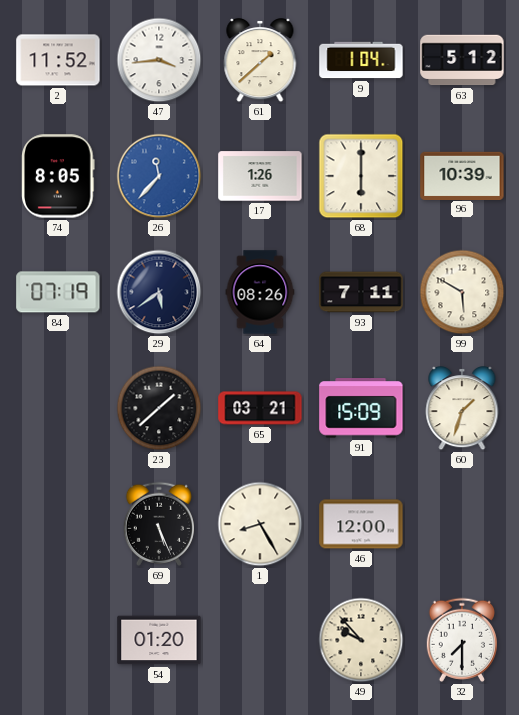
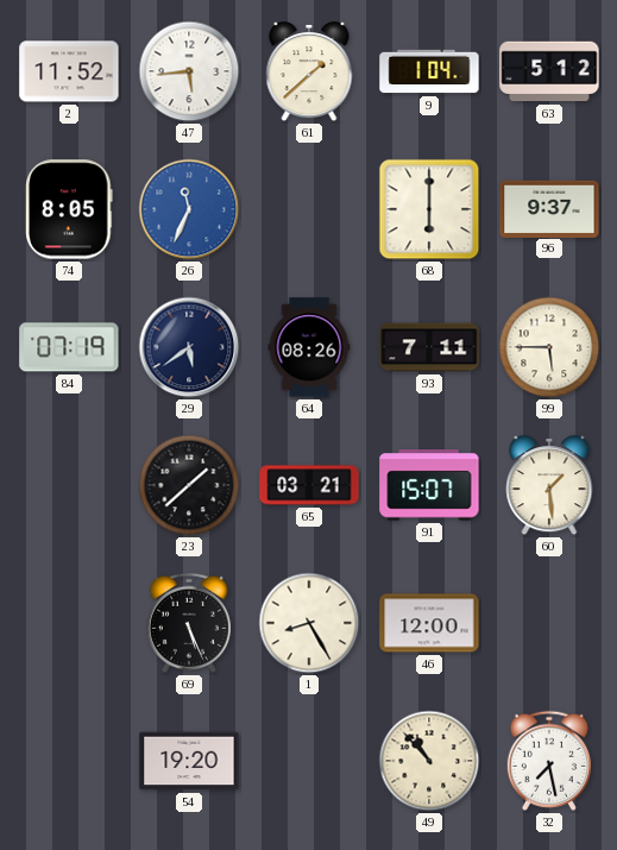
47: 3:44 -> 5:44 (189, 71)
26: 11:37 -> 11:34 (189, 209)
17: 1:26 -> none (260, 176)
96: 10:39 -> 9:37 (549, 208)
99: 5:50 -> 5:45 (549, 347)
91: 15:09 -> 15:07 (429, 485)
60: 1:33 -> 1:29 (549, 486)
54: 01:20 -> 19:20 (189, 761)
49: 9:53 -> 10:53 (429, 761)
32: 7:30 -> 7:28 (548, 761)
